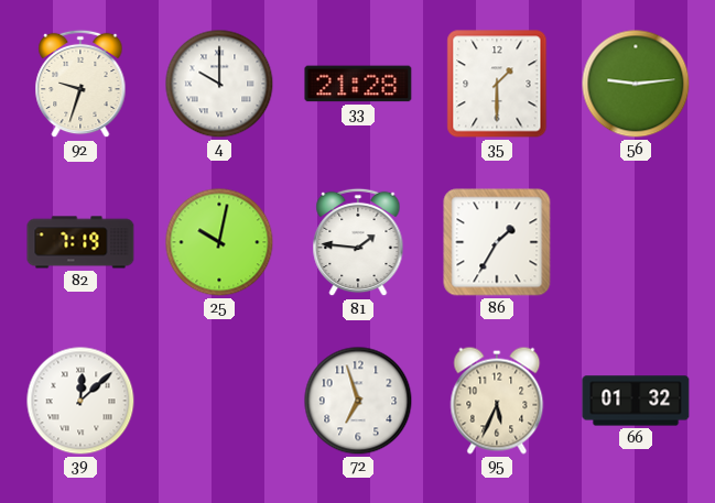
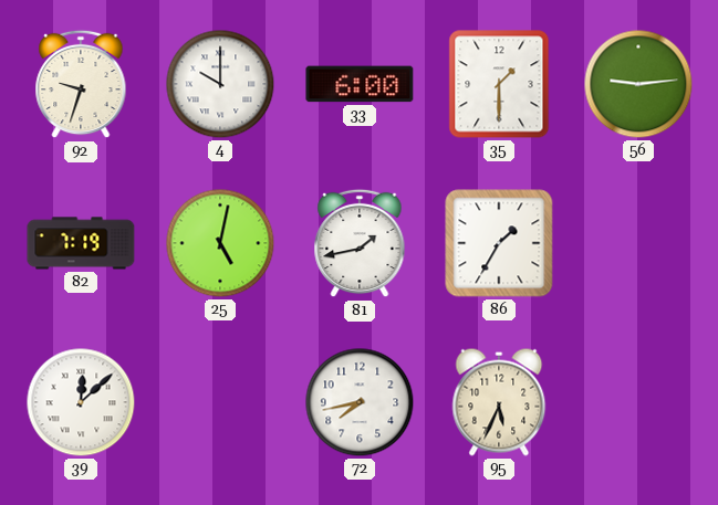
33: 21:28 -> 6:00 (360, 84)
25: 10:02 -> 5:02 (220, 243)
81: 1:46 -> 1:43 (360, 243)
72: 6:57 -> 7:43 (360, 402)
66: 01:32 -> none (636, 401)
